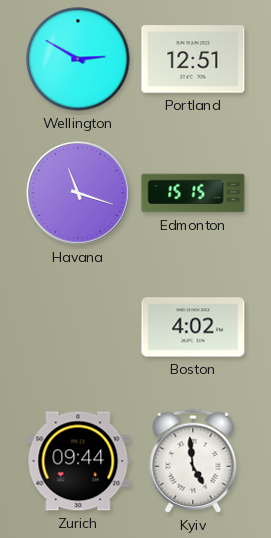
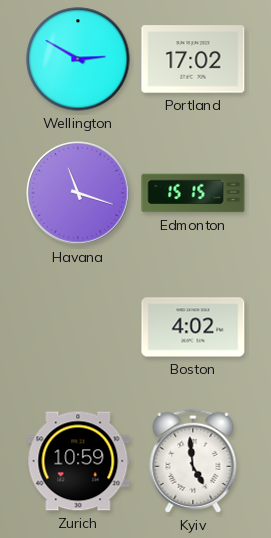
Portland: 12:51 -> 17:02 (193, 59)
Zurich: 09:44 -> 10:59 (78, 461)
